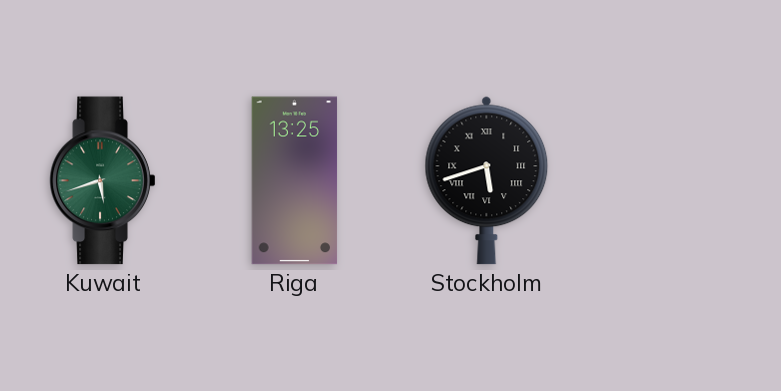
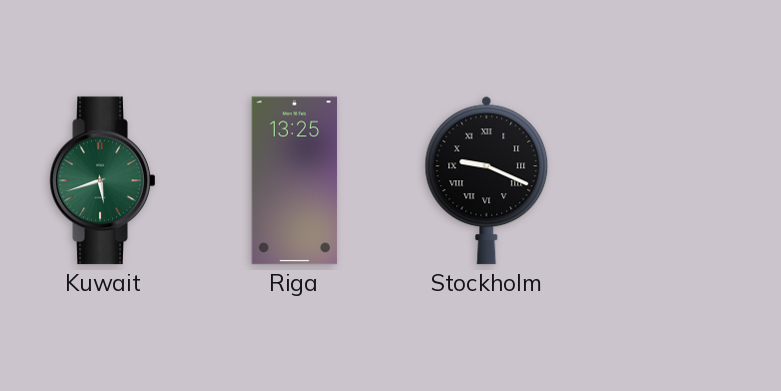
Stockholm: 5:42 -> 9:19 (487, 180)
